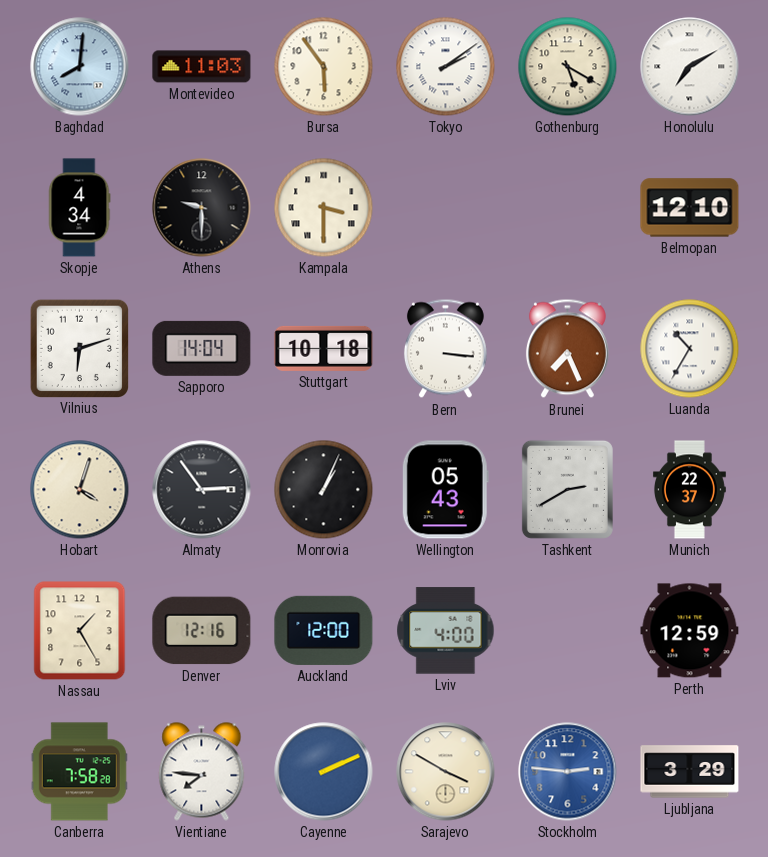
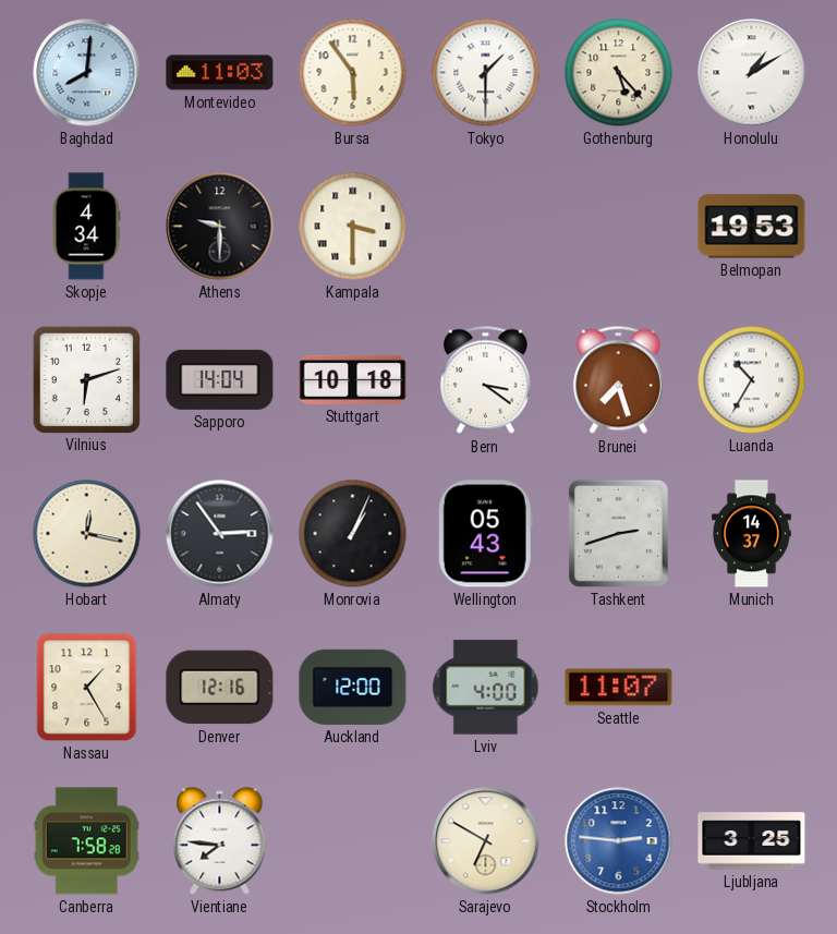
Tokyo: 2:09 -> 1:30 (486, 73)
Gothenburg: 5:20 -> 5:23 (619, 73)
Honolulu: 7:10 -> 1:10 (752, 73)
Belmopan: 12:10 -> 19:53 (752, 227)
Bern: 3:16 -> 3:21 (485, 380)
Brunei: 7:26 -> 7:27 (618, 380)
Hobart: 4:03 -> 12:17 (87, 534)
Tashkent: 2:40 -> 2:42 (618, 533)
Munich: 22:37 -> 14:37 (751, 534)
Seattle: none -> 11:07 (619, 688)
Perth: 12:59 -> none (690, 631)
Cayenne: 2:11 -> none (324, 772)
Sarajevo: 3:50 -> 6:50 (486, 841)
Ljubljana: 3:29 -> 3:25 (752, 841)
